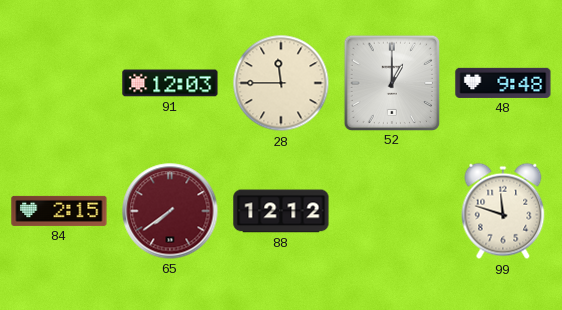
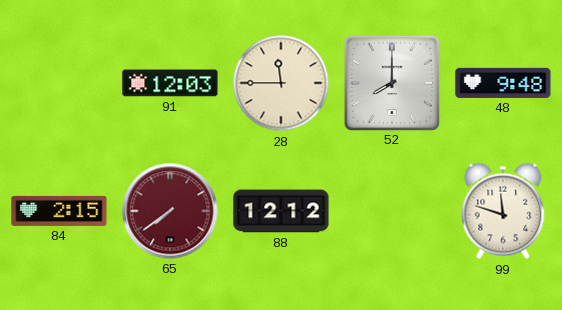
52: 1:00 -> 8:00 (391, 82)
